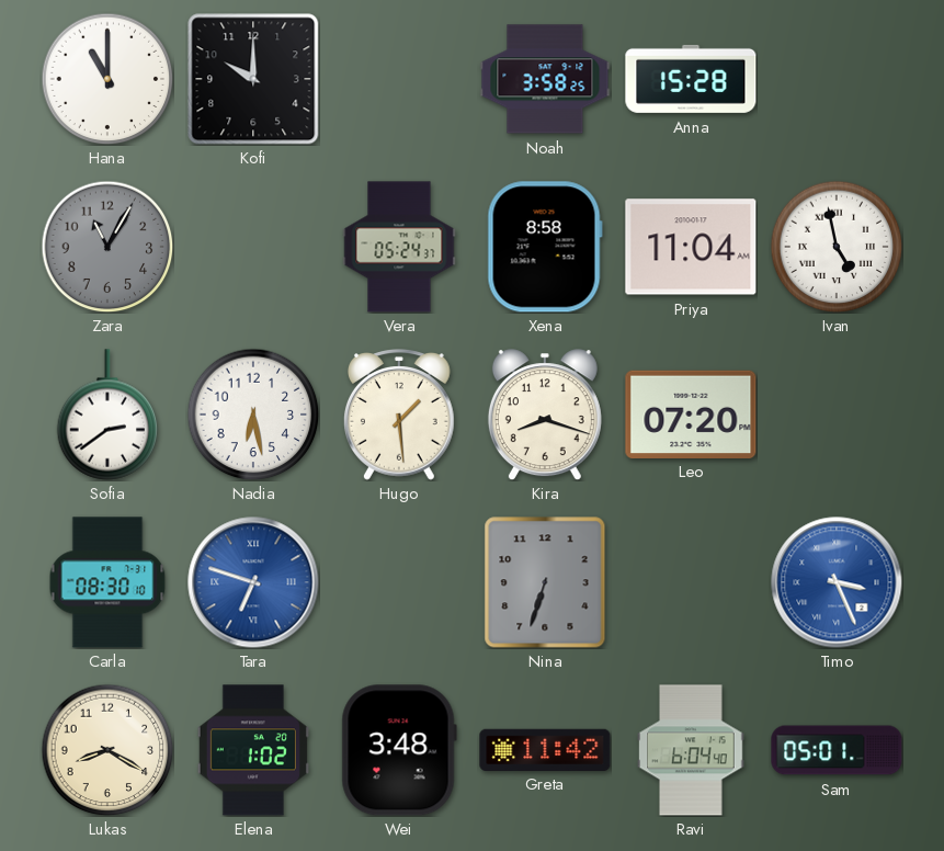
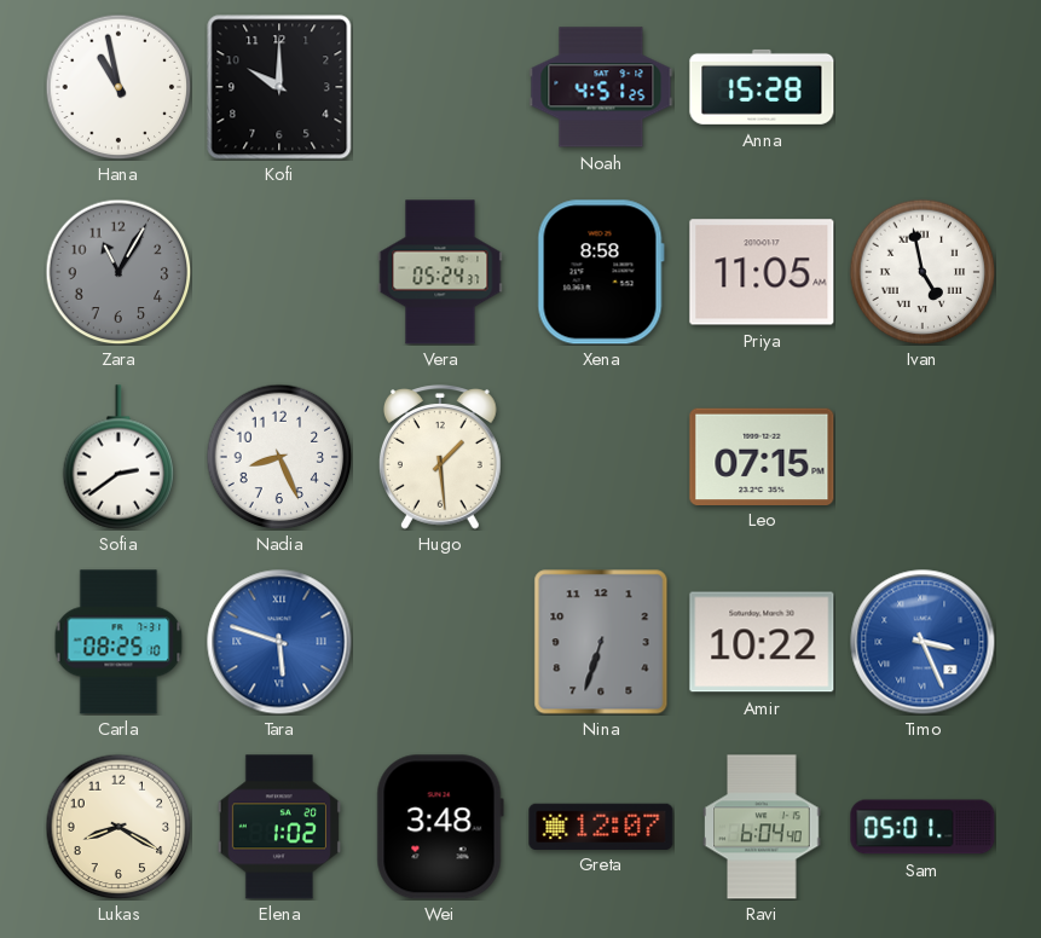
Hana: 11:00 -> 10:58 (118, 87)
Noah: 3:58 -> 4:51 (601, 87)
Priya: 11:04 -> 11:05 (762, 272)
Nadia: 6:28 -> 8:26 (279, 457)
Kira: 8:18 -> none (545, 415)
Leo: 07:20 -> 07:15 (762, 456)
Carla: 08:30 -> 08:25 (118, 642)
Tara: 6:48 -> 5:48 (279, 642)
Amir: none -> 10:22 (762, 642)
Greta: 11:42 -> 12:07 (601, 826)
